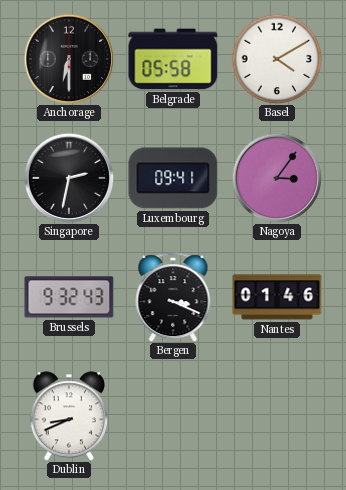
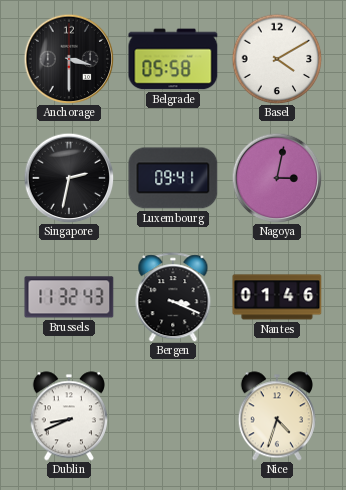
Anchorage: 6:30 -> 3:30 (69, 59)
Nagoya: 3:06 -> 3:02 (277, 178)
Brussels: 9:32 -> 11:32 (69, 297)
Nice: none -> 4:33 (277, 416)
